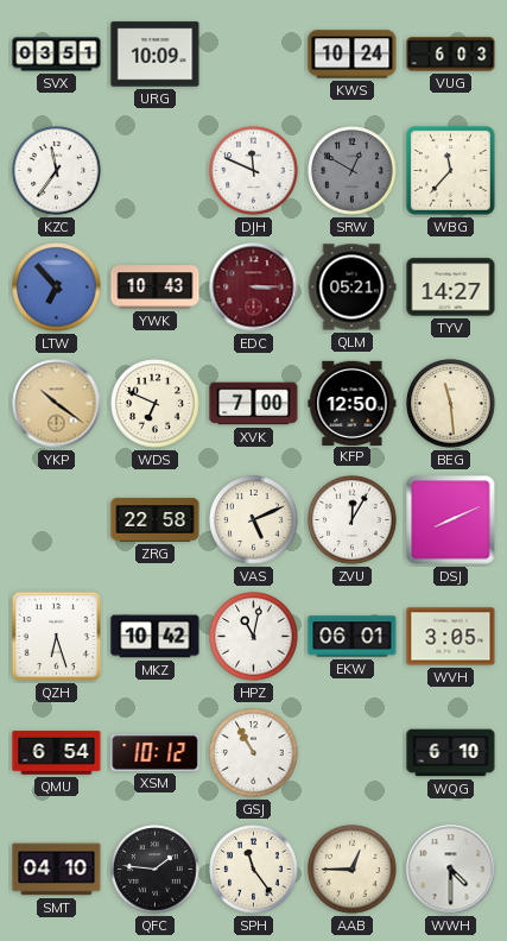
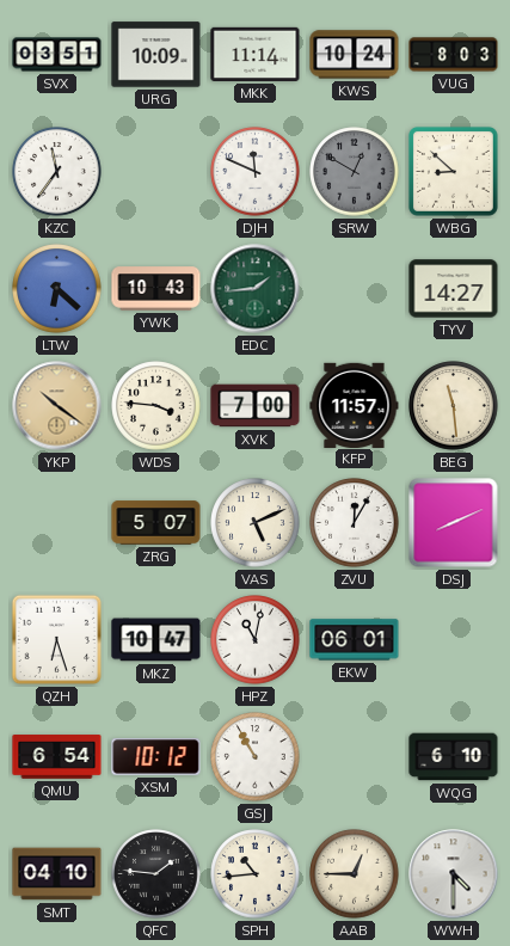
MKK: none -> 11:14 (256, 54)
VUG: 6:03 -> 8:03 (454, 55)
WBG: 11:37 -> 8:52 (453, 171)
LTW: 6:53 -> 6:22 (57, 289)
EDC: 3:15 -> 1:44 (256, 289)
EDC dial: burgundy -> green (256, 289)
QLM: 05:21 -> none (351, 288)
WDS: 6:49 -> 3:46 (156, 406)
KFP: 12:50 -> 11:57 (355, 405)
ZRG: 22:58 -> 5:07 (156, 523)
MKZ: 10:42 -> 10:47 (156, 640)
WVH: 3:05 -> none (451, 637)
SPH: 11:24 -> 10:44 (256, 874)
